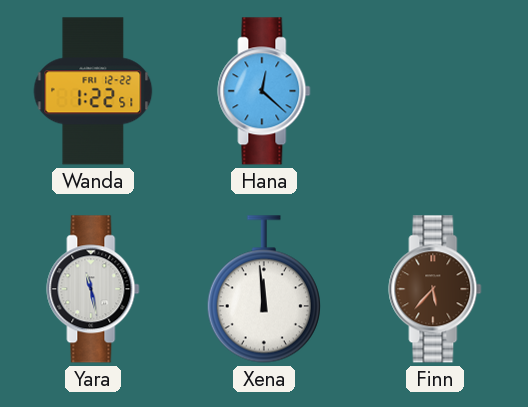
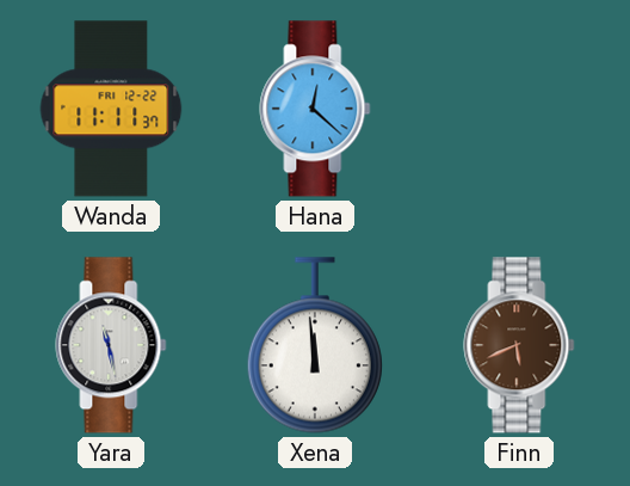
Wanda: 1:22 -> 11:11 (111, 109)
Finn: 5:37 -> 5:41 (519, 345)
